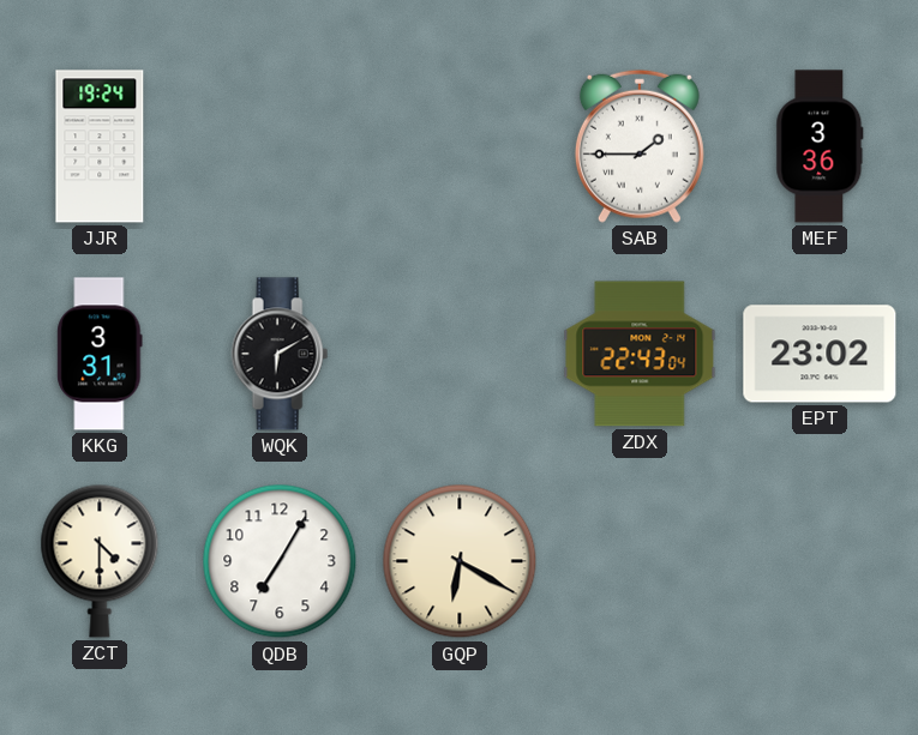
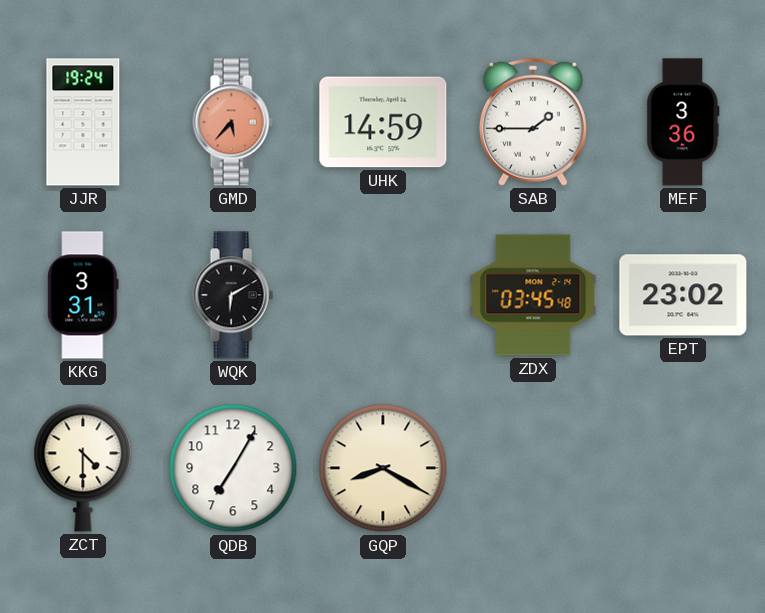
GMD: none -> 5:37 (233, 122)
UHK: none -> 14:59 (383, 122)
ZDX: 22:43 -> 03:45 (533, 295)
GQP: 6:20 -> 8:20 (383, 468)
